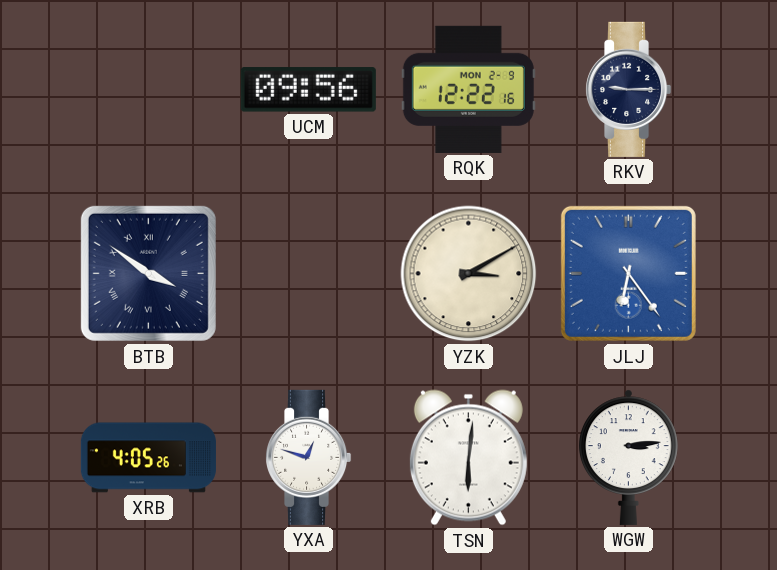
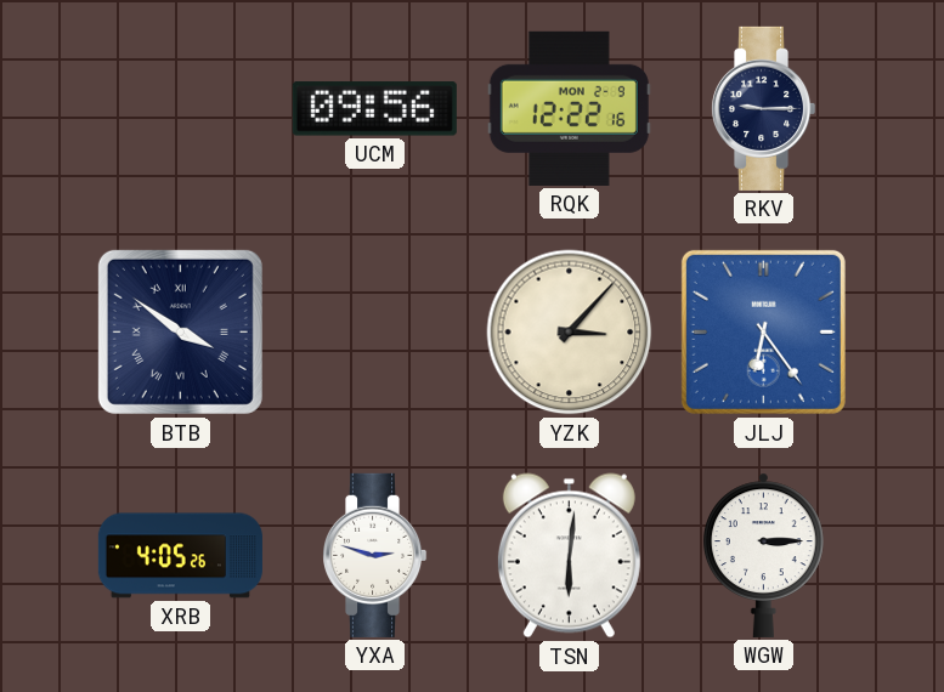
YZK: 3:10 -> 3:07 (570, 333)
YXA: 12:48 -> 2:48 (375, 555)
WGW: 3:14 -> 3:15 (763, 555)
